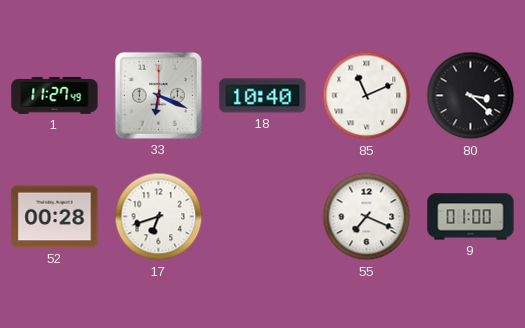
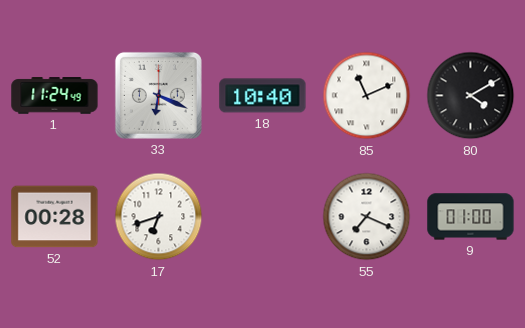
1: 11:27 -> 11:24 (55, 96)
80: 3:22 -> 4:10 (471, 96)
